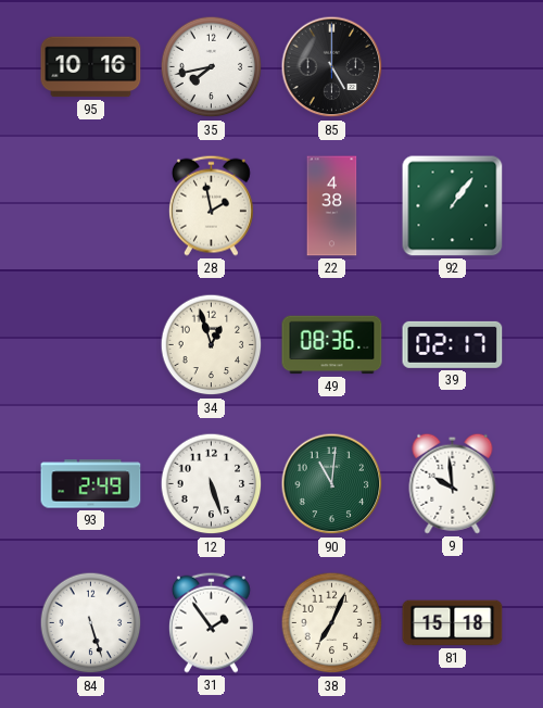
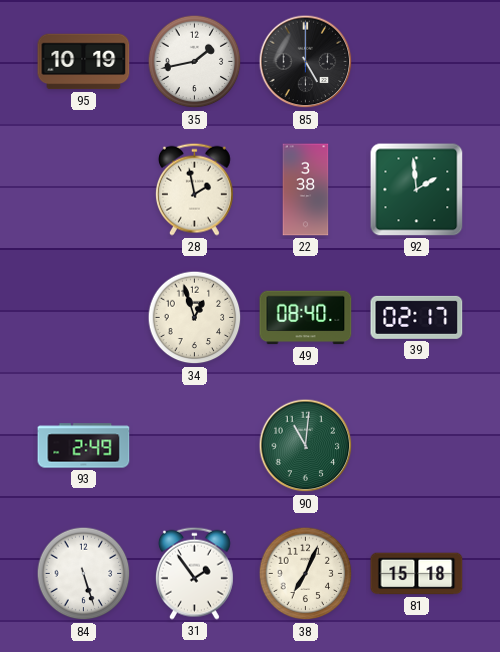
95: 10:16 -> 10:19 (84, 62)
35: 7:43 -> 1:43 (195, 62)
22: 4:38 -> 3:38 (306, 190)
92: 1:06 -> 1:59 (417, 190)
49: 08:36 -> 08:40 (306, 318)
12: 5:27 -> none (212, 484)
9: 9:59 -> none (453, 483)
